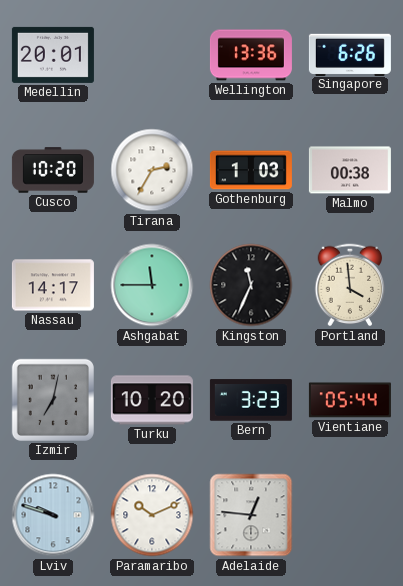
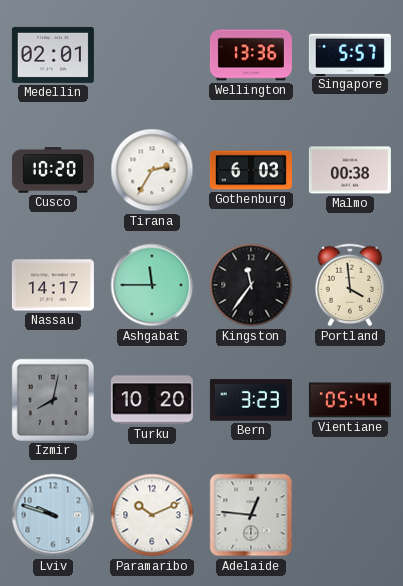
Medellin: 20:01 -> 02:01 (53, 55)
Singapore: 6:26 -> 5:57 (350, 54)
Gothenburg: 1:03 -> 6:03 (251, 170)
Kingston: 11:34 -> 11:36 (251, 285)
Izmir: 7:02 -> 8:02 (53, 400)
